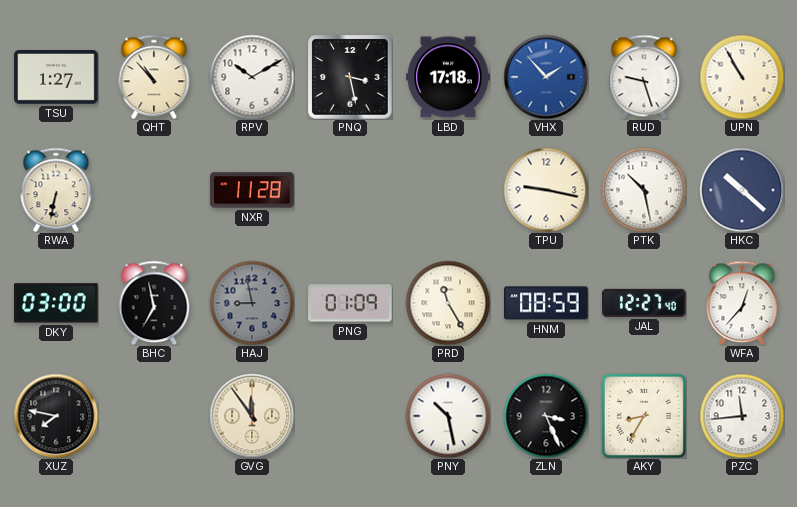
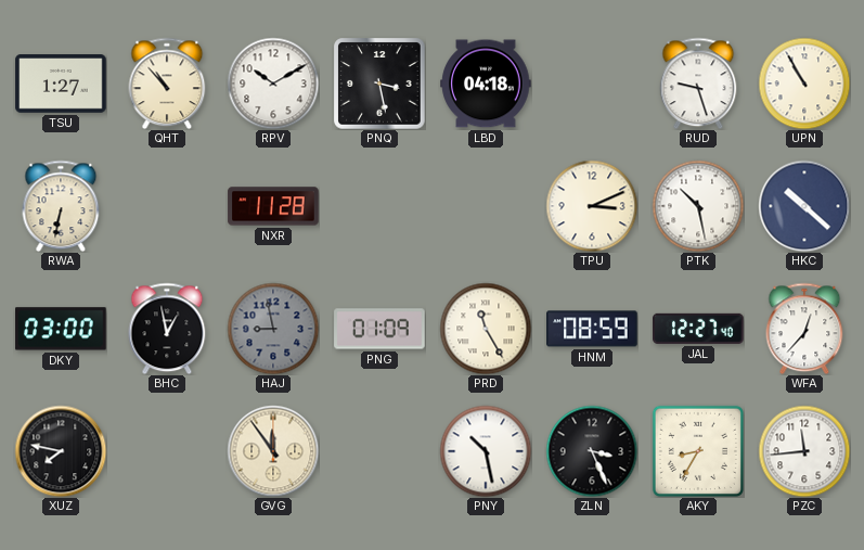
LBD: 17:18 -> 04:18 (486, 84)
VHX: 1:53 -> none (546, 77)
TPU: 9:17 -> 3:11 (592, 206)
BHC: 6:58 -> 12:58 (167, 329)
